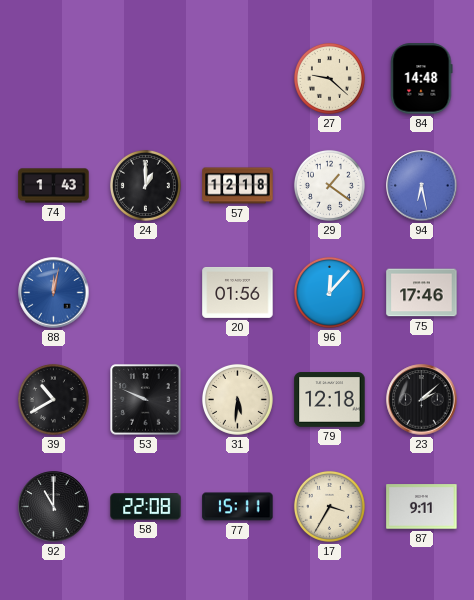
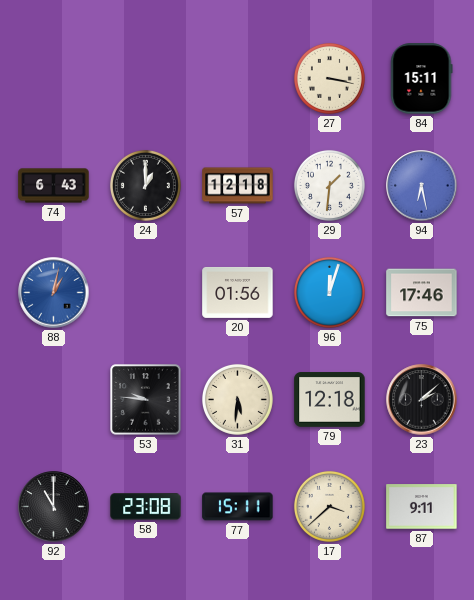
27: 9:22 -> 3:17 (329, 78)
84: 14:48 -> 15:11 (422, 79)
74: 1:43 -> 6:43 (54, 186)
29: 1:21 -> 1:31 (329, 185)
88: 12:02 -> 1:02 (54, 293)
96: 12:07 -> 12:03 (329, 292)
39: 10:40 -> none (53, 399)
53: 9:49 -> 9:46 (146, 400)
58: 22:08 -> 23:08 (146, 507)
17: 3:35 -> 3:38 (329, 506)
